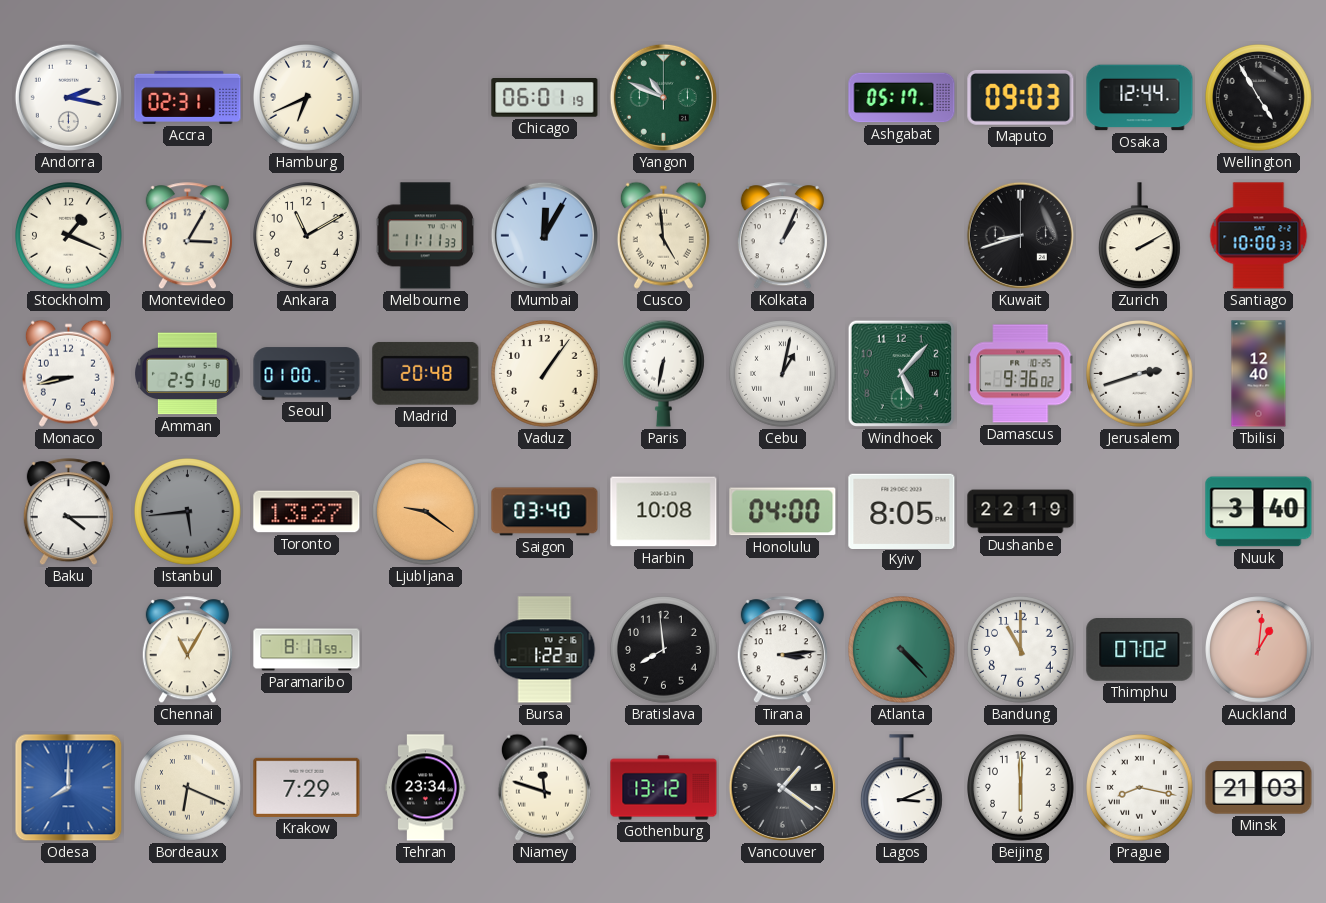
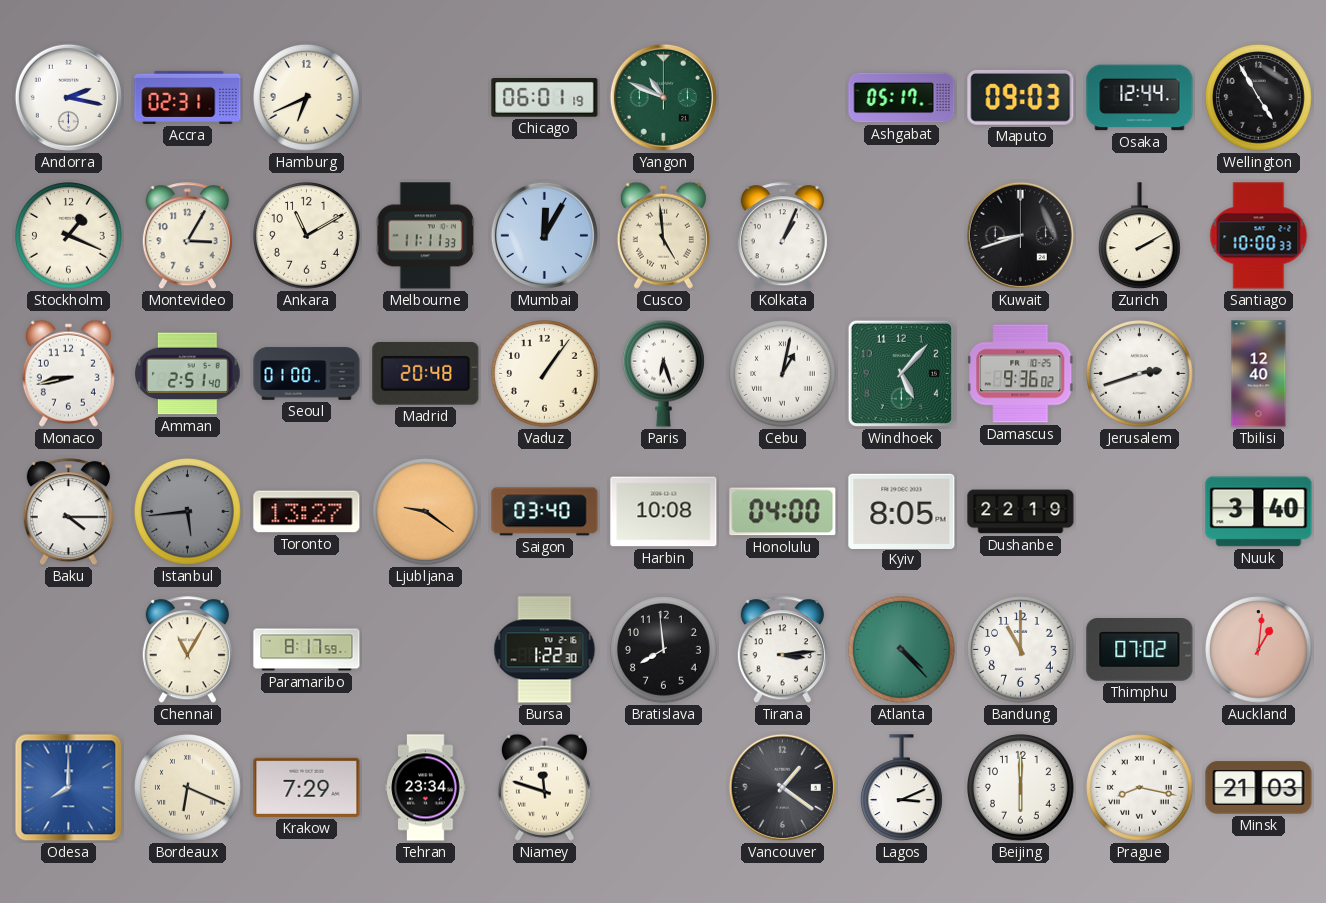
Paris: 6:32 -> 6:27 (664, 373)
Gothenburg: 13:12 -> none (664, 788)
